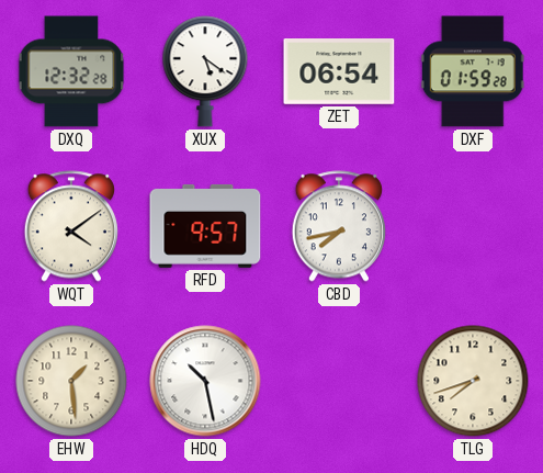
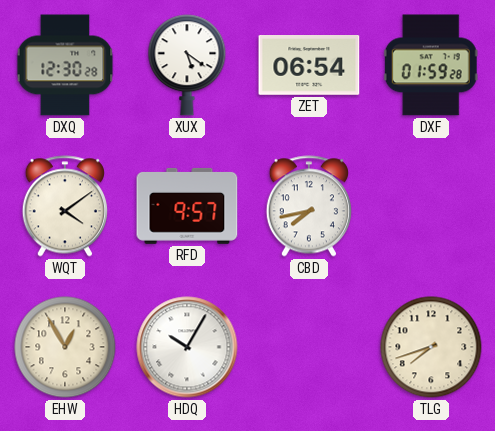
DXQ: 12:32 -> 12:30 (65, 65)
EHW: 1:29 -> 12:55 (65, 347)
HDQ: 10:28 -> 10:05 (187, 347)
